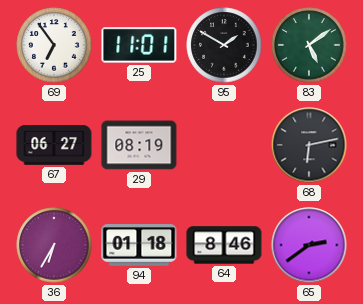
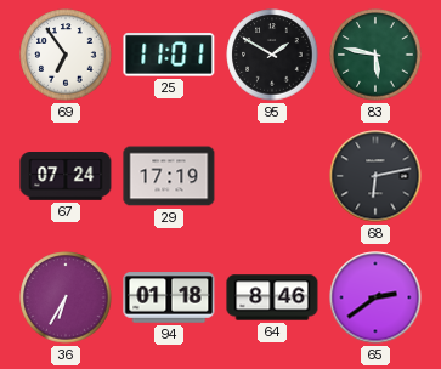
83: 5:09 -> 5:47 (375, 55)
67: 06:27 -> 07:24 (66, 177)
29: 08:19 -> 17:19 (169, 176)
